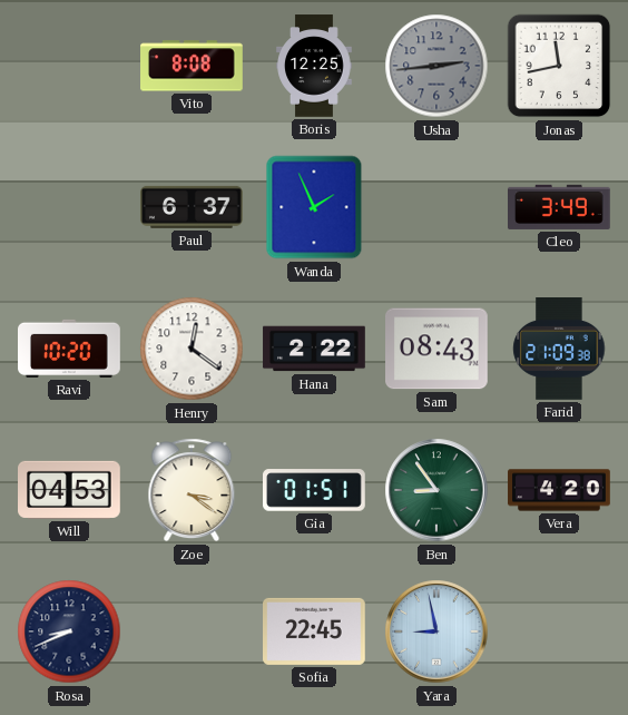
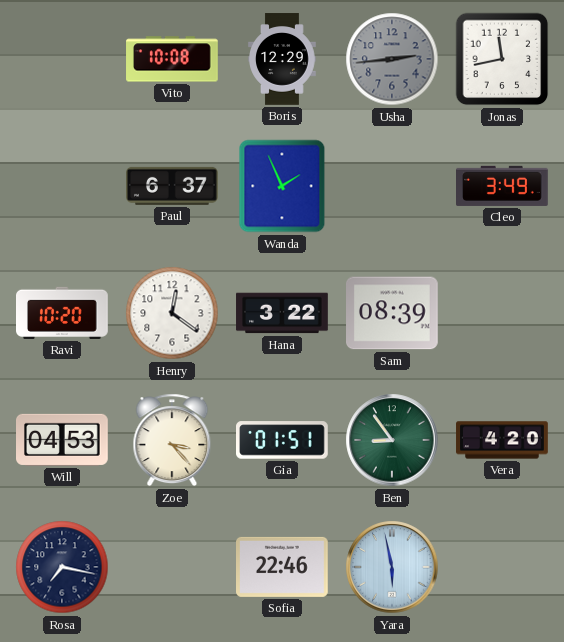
Vito: 8:08 -> 10:08 (172, 59)
Boris: 12:25 -> 12:29 (282, 59)
Hana: 2:22 -> 3:22 (282, 313)
Sam: 08:43 -> 08:39 (393, 313)
Farid: 21:09 -> none (559, 350)
Zoe: 3:21 -> 3:23 (172, 440)
Rosa: 8:41 -> 7:17 (62, 567)
Sofia: 22:45 -> 22:46 (283, 567)
Yara: 8:58 -> 5:58 (392, 567)
